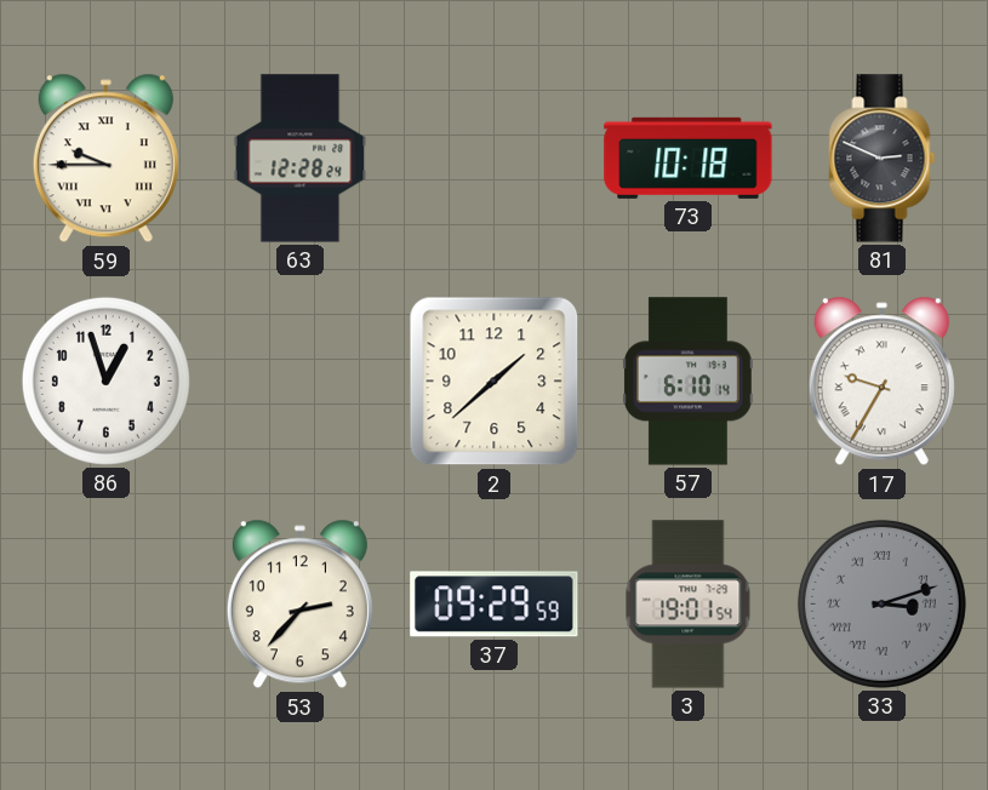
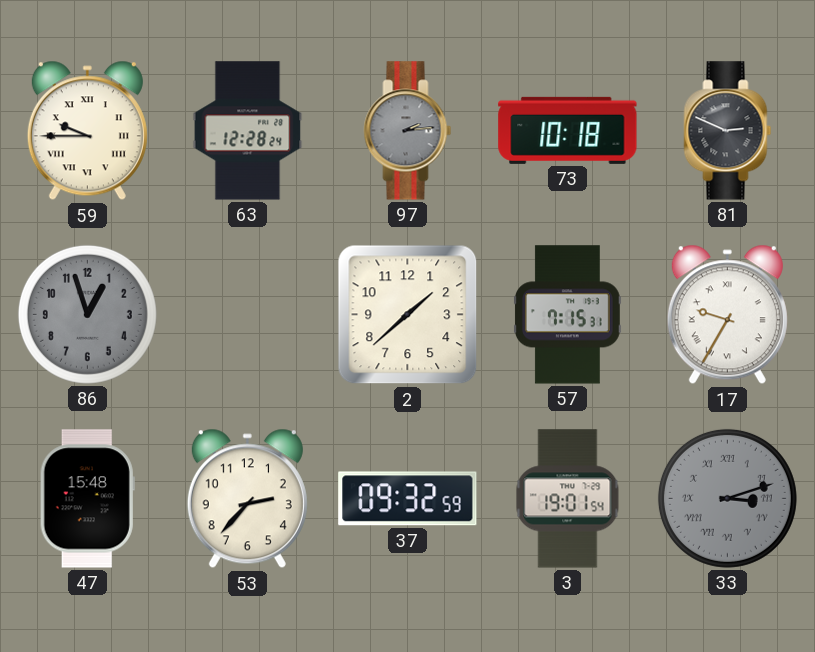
97: none -> 2:14 (408, 131)
86 dial: white -> grey (87, 314)
57: 6:10 -> 7:15 (567, 315)
47: none -> 15:48 (87, 499)
37: 09:29 -> 09:32 (408, 499)
